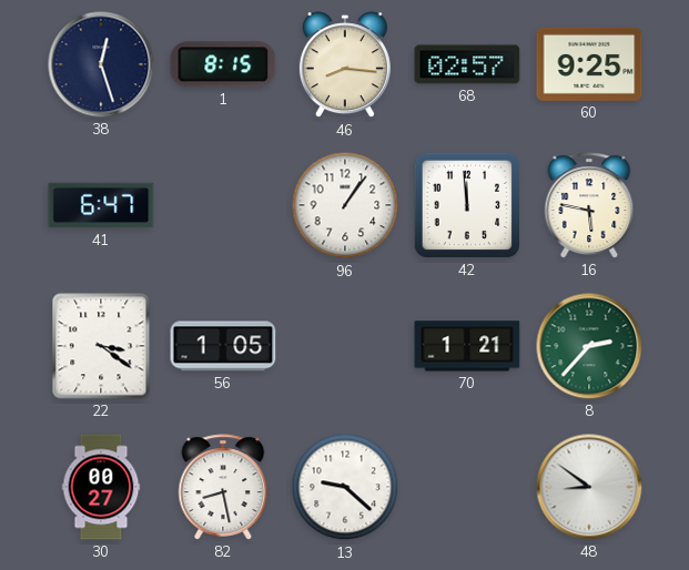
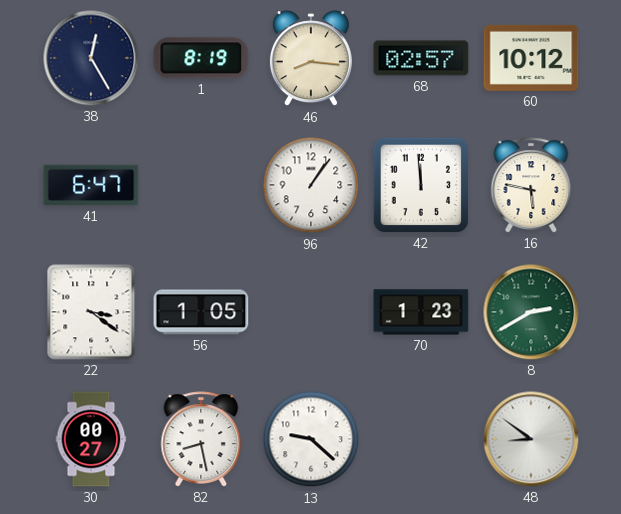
38: 12:27 -> 12:25 (91, 58)
1: 8:15 -> 8:19 (201, 58)
60: 9:25 -> 10:12 (531, 58)
70: 1:21 -> 1:23 (421, 312)
8: 2:37 -> 2:40 (531, 312)
